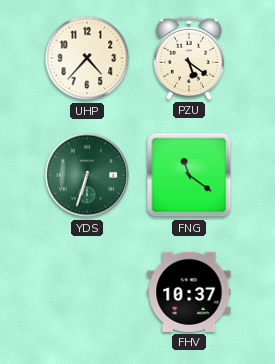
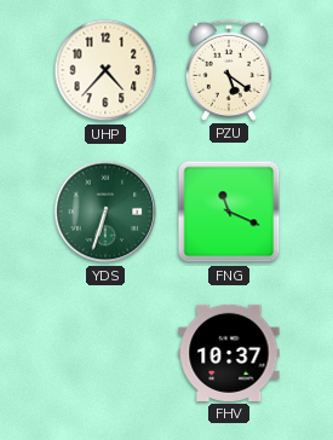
FNG: 11:21 -> 11:19 (229, 212)
